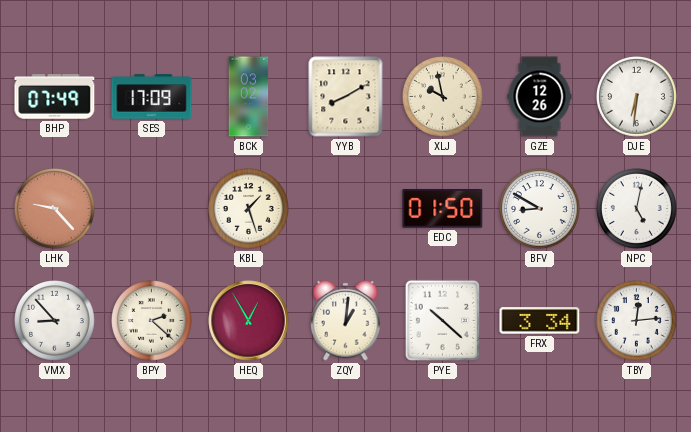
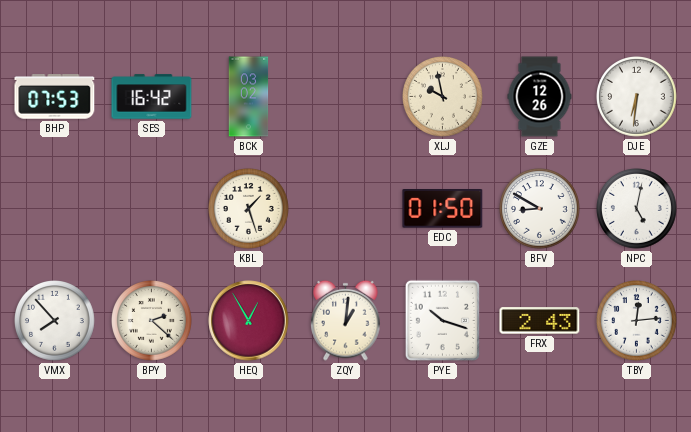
BHP: 07:49 -> 07:53 (55, 97)
SES: 17:09 -> 16:42 (152, 97)
YYB: 8:10 -> none (346, 97)
LHK: 9:23 -> none (55, 209)
VMX: 8:53 -> 7:53 (55, 321)
PYE: 10:22 -> 10:18 (442, 320)
FRX: 3:34 -> 2:43 (540, 321)
